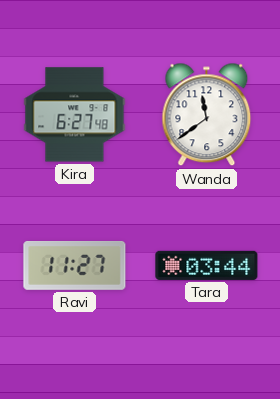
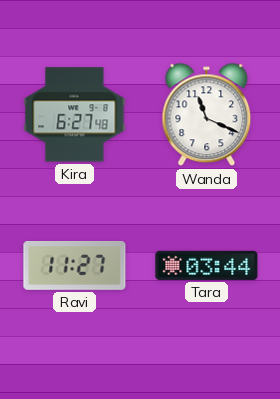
Wanda: 11:39 -> 11:19 (207, 115)
